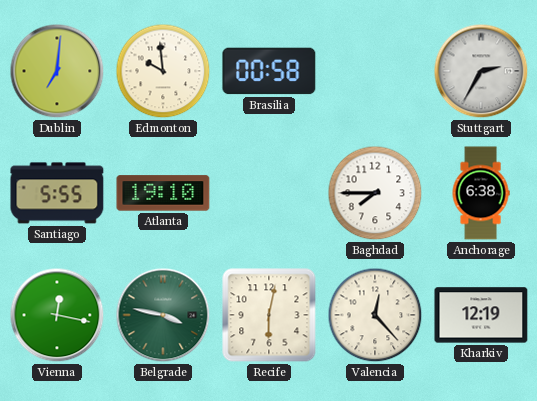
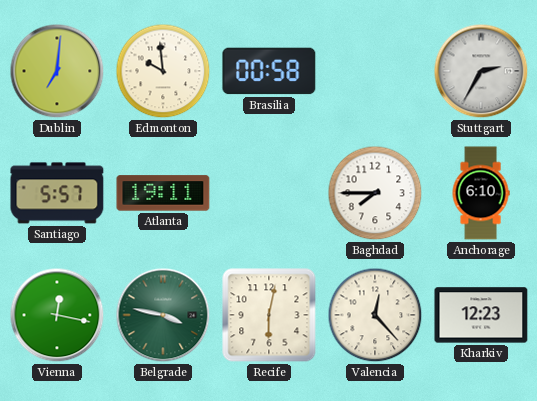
Santiago: 5:55 -> 5:57 (57, 193)
Atlanta: 19:10 -> 19:11 (163, 193)
Anchorage: 6:38 -> 6:10 (481, 193)
Kharkiv: 12:19 -> 12:23 (481, 315)
